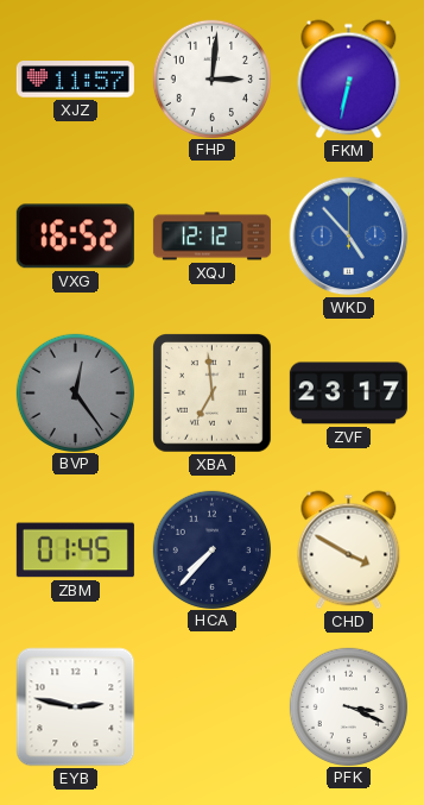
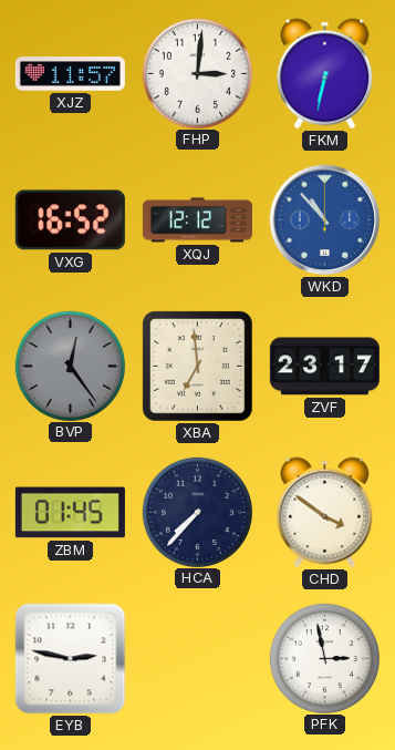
WKD: 4:53 -> 10:53 (325, 220)
CHD: 3:50 -> 3:51 (325, 513)
PFK: 3:19 -> 2:58 (324, 658)
